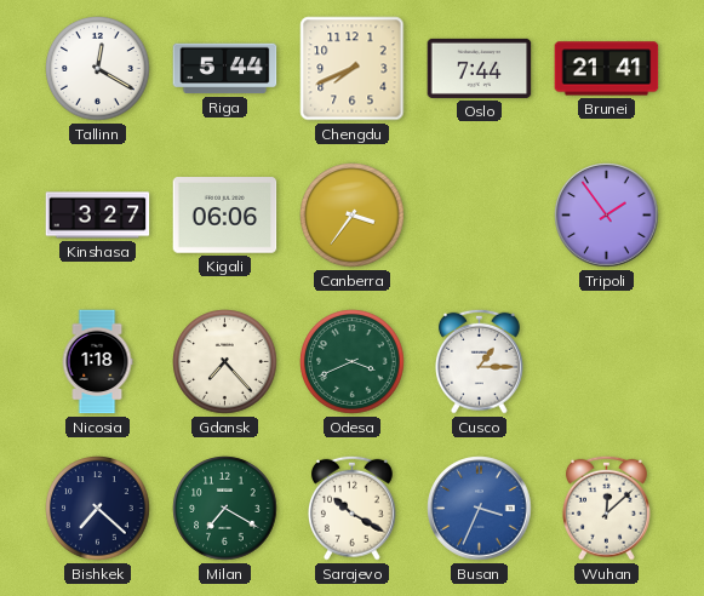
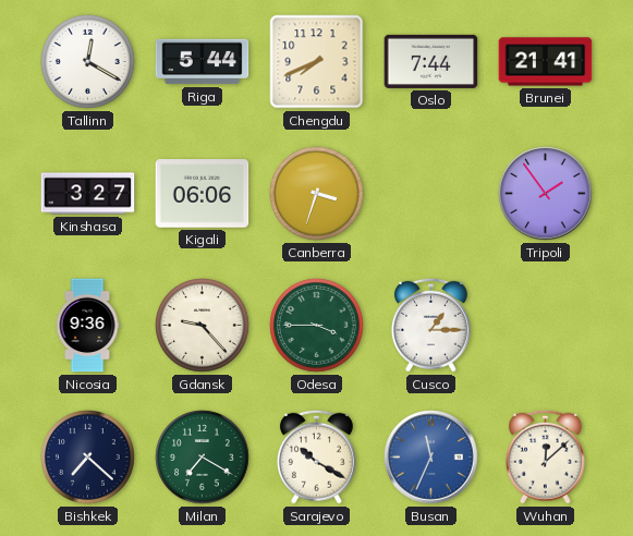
Canberra: 3:36 -> 3:33 (317, 194)
Nicosia: 1:18 -> 9:36 (87, 326)
Gdansk: 7:23 -> 9:23 (203, 326)
Odesa: 3:41 -> 3:45 (317, 326)
Busan: 3:34 -> 11:34 (431, 458)
